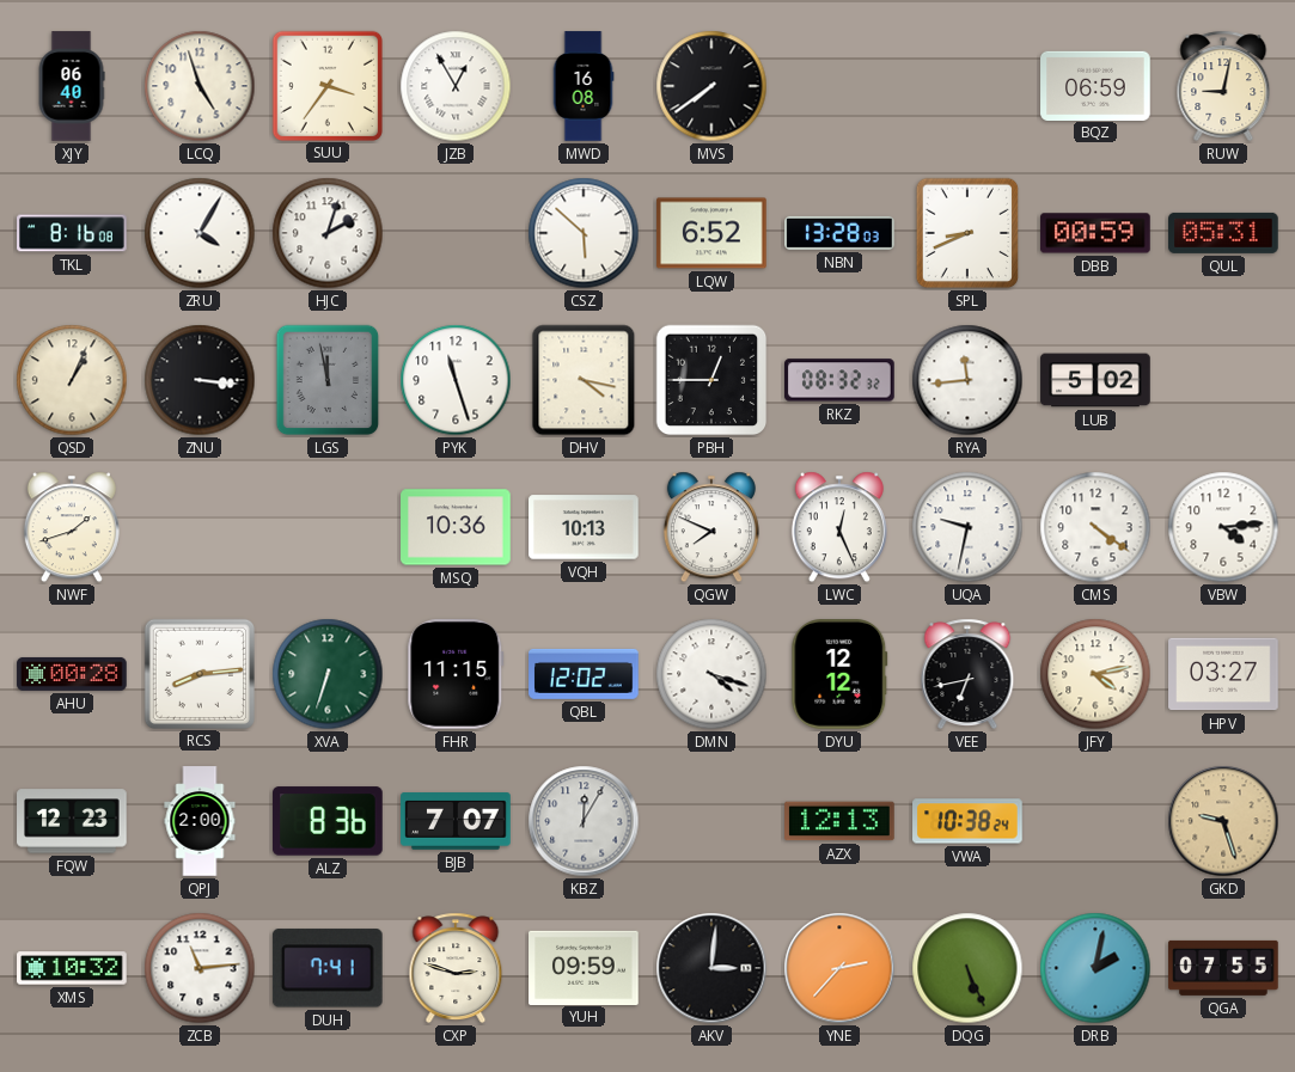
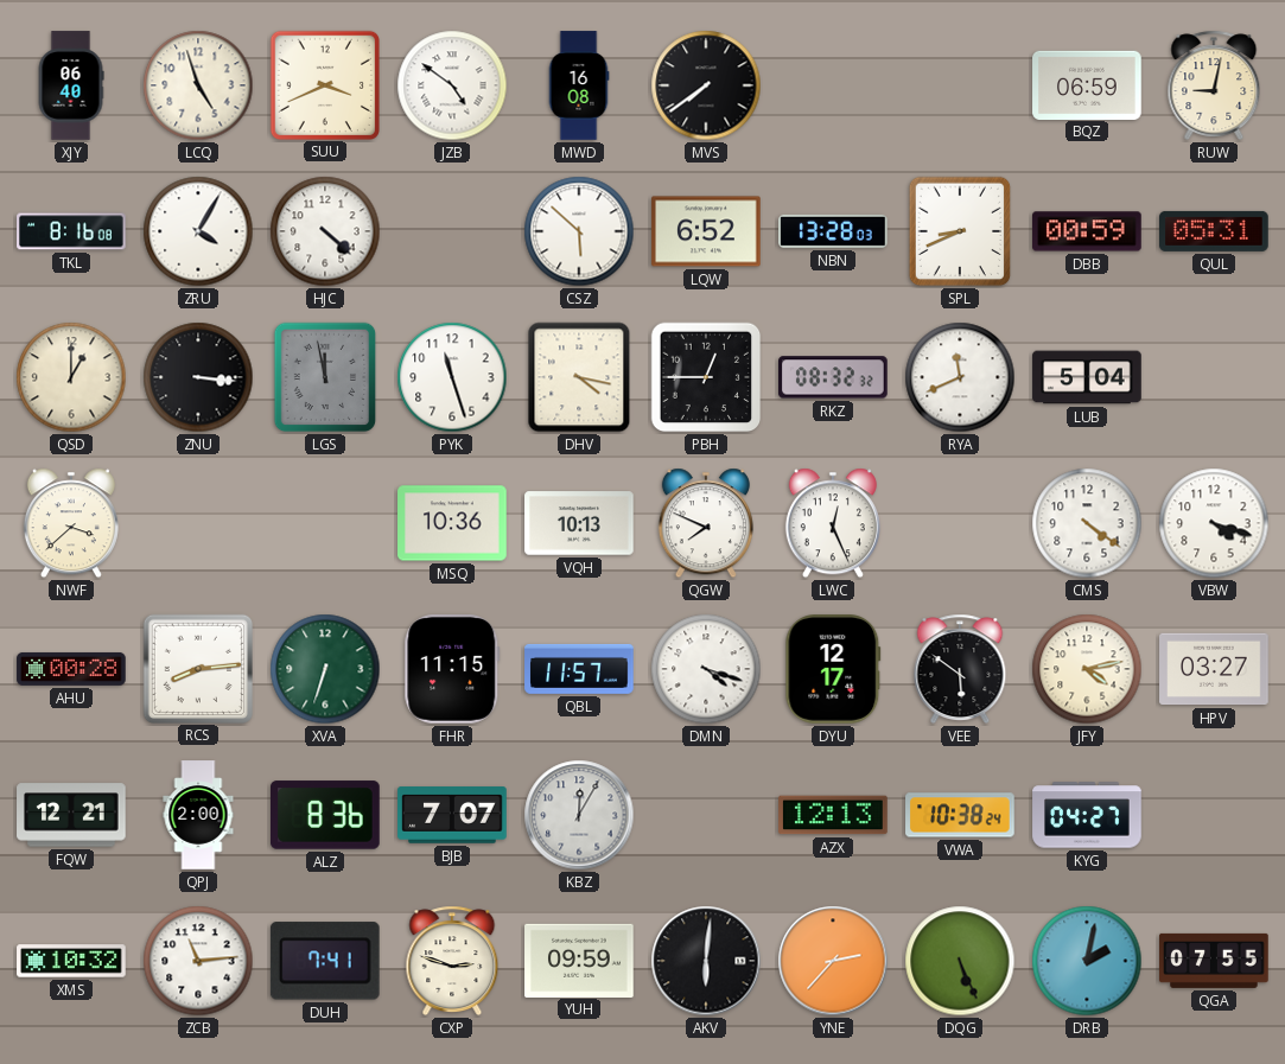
SUU: 3:36 -> 3:41 (324, 84)
JZB: 12:55 -> 4:51 (452, 85)
HJC: 2:03 -> 4:22 (325, 231)
QSD: 1:04 -> 1:00 (71, 377)
RYA: 11:44 -> 11:41 (960, 377)
LUB: 5:02 -> 5:04 (1087, 377)
NWF: 1:42 -> 3:38 (71, 523)
UQA: 9:32 -> none (967, 527)
VBW: 4:14 -> 4:18 (1214, 523)
QBL: 12:02 -> 11:57 (579, 669)
DYU: 12:12 -> 12:17 (833, 669)
VEE: 6:43 -> 5:51 (960, 669)
FQW: 12:23 -> 12:21 (71, 815)
KYG: none -> 04:27 (1087, 815)
GKD: 9:27 -> none (1223, 821)
AKV: 3:01 -> 6:01 (706, 961)
